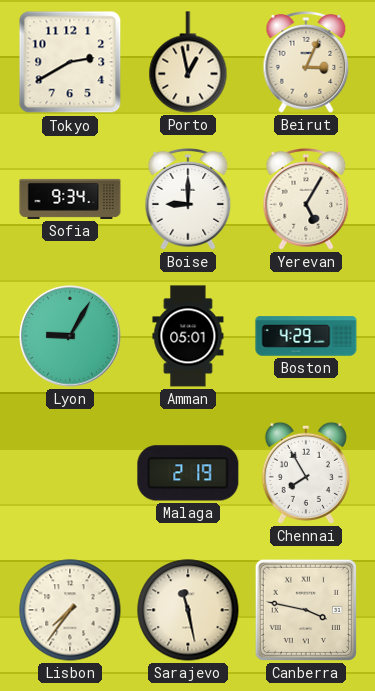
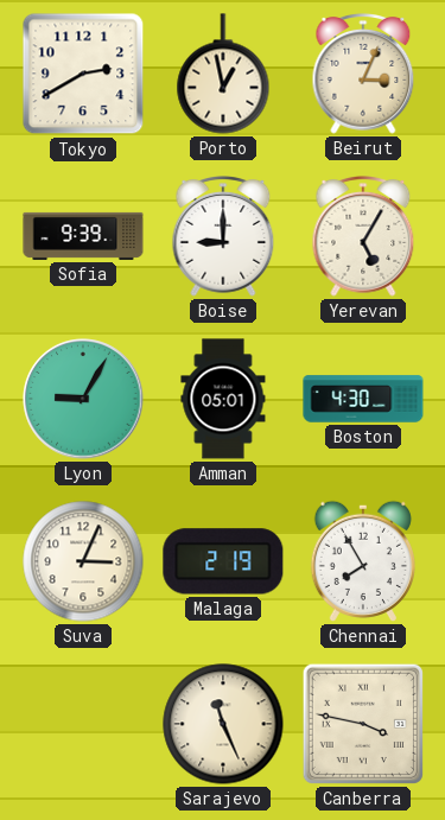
Sofia: 9:34 -> 9:39 (83, 236)
Boston: 4:29 -> 4:30 (363, 399)
Suva: none -> 3:04 (83, 561)
Lisbon: 7:36 -> none (70, 610)
Sarajevo: 11:28 -> 11:26 (223, 724)
